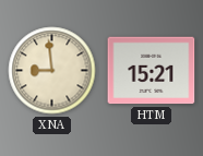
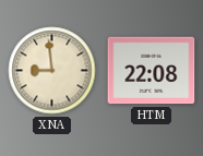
HTM: 15:21 -> 22:08 (152, 71)
